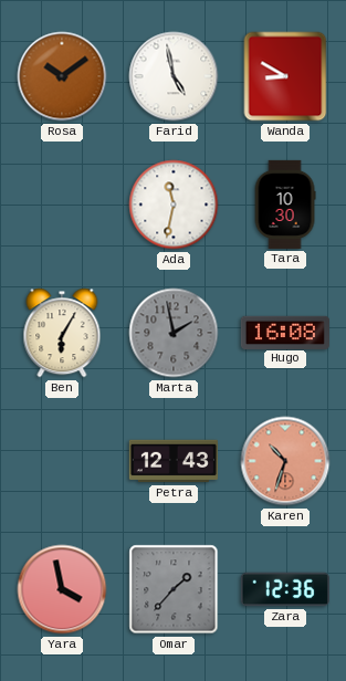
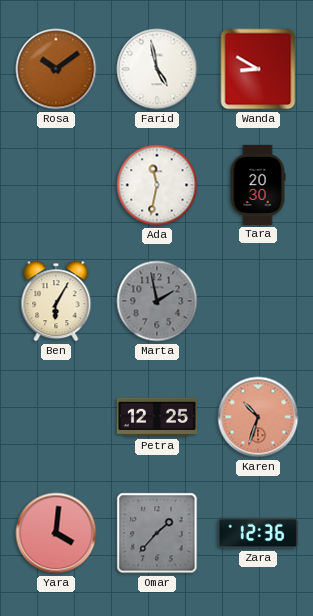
Tara: 10:30 -> 20:30 (258, 185)
Hugo: 16:08 -> none (285, 332)
Petra: 12:43 -> 12:25 (157, 417)
Yara: 3:58 -> 4:01 (56, 533)
